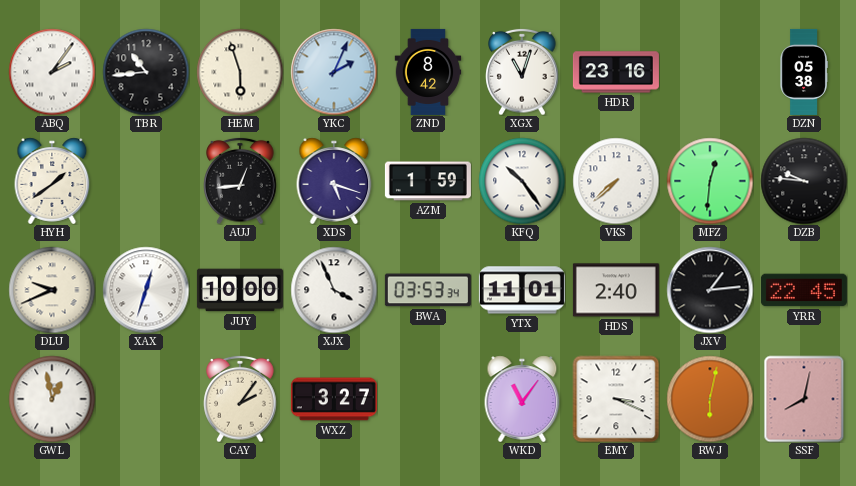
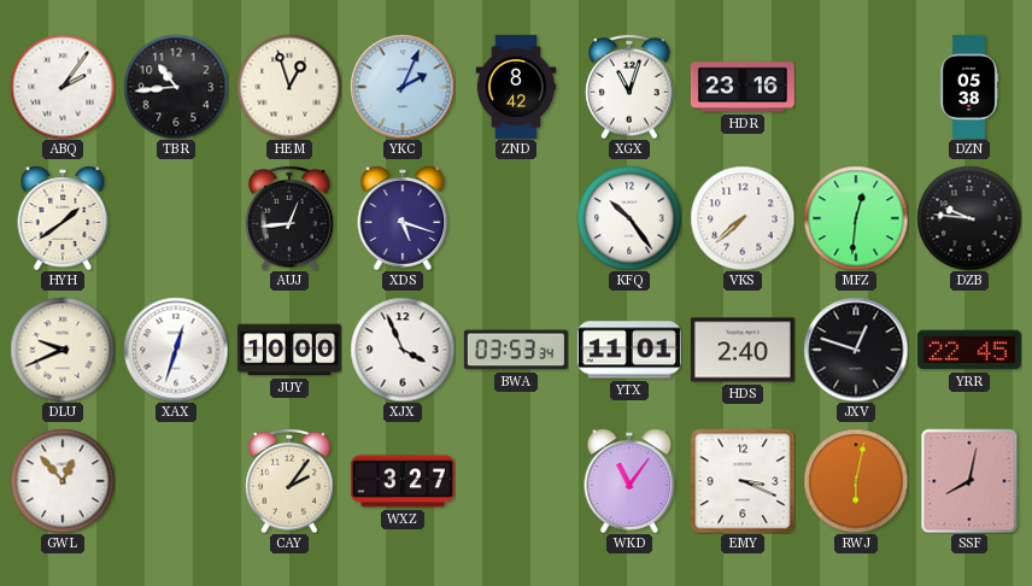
HEM: 5:57 -> 12:57 (289, 87)
AZM: 1:59 -> none (428, 181)
JXV: 1:14 -> 12:48 (856, 350)
GWL: 12:58 -> 12:53 (63, 481)
